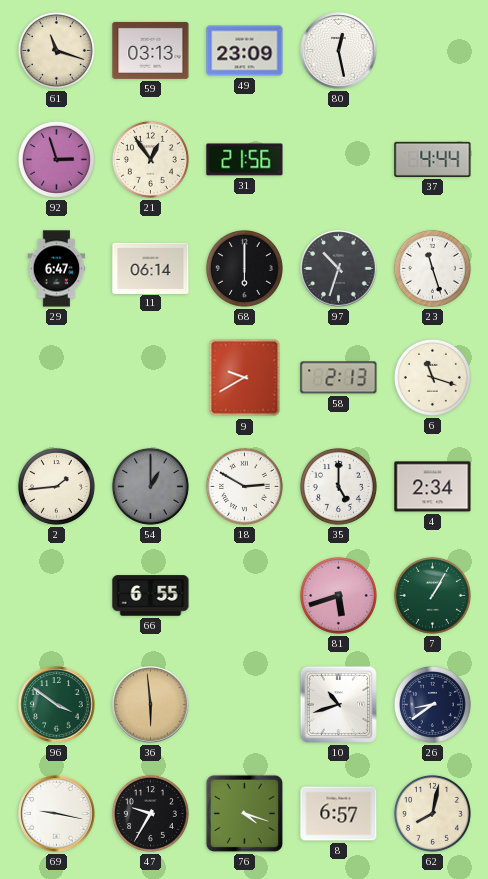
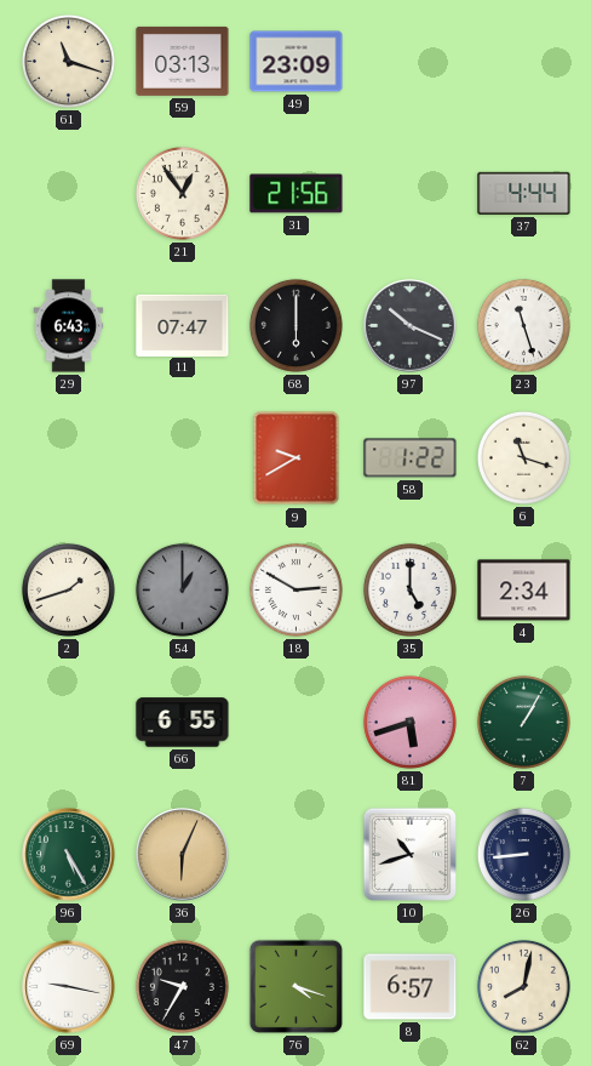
80: 12:28 -> none (339, 51)
92: 2:57 -> none (56, 159)
29: 6:47 -> 6:43 (69, 326)
11: 06:14 -> 07:47 (183, 325)
97: 10:33 -> 10:19 (411, 326)
58: 2:13 -> 1:22 (411, 458)
2: 1:44 -> 1:42 (68, 589)
96: 3:51 -> 5:25 (69, 855)
36: 5:59 -> 6:04 (183, 855)
26: 8:39 -> 8:44 (523, 854)
